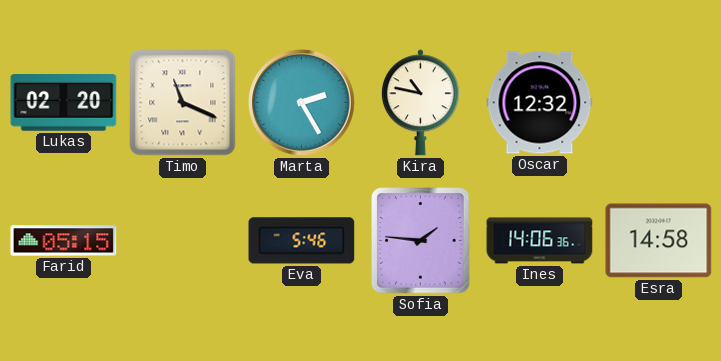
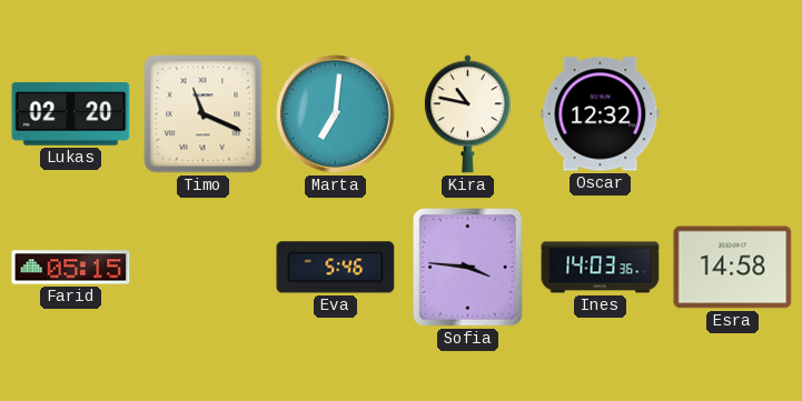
Marta: 2:25 -> 7:01 (336, 114)
Sofia: 1:46 -> 3:46 (468, 268)
Ines: 14:06 -> 14:03 (601, 268)
